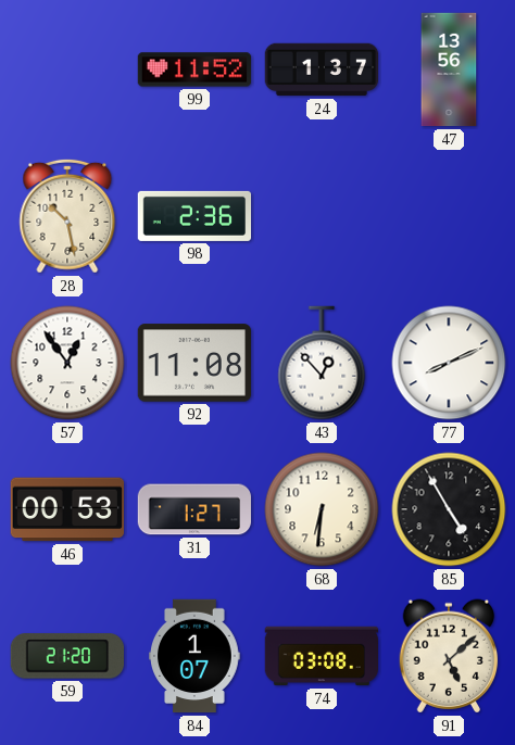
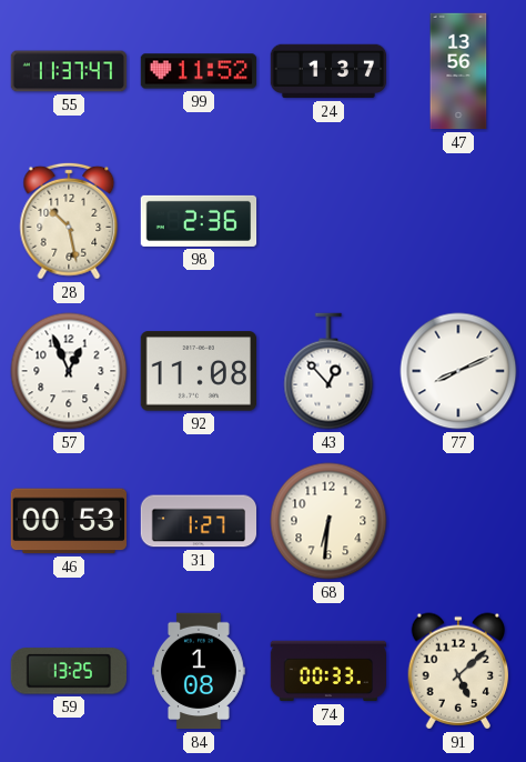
55: none -> 11:37 (69, 71)
57: 12:54 -> 12:56 (69, 371)
85: 4:55 -> none (449, 509)
59: 21:20 -> 13:25 (68, 671)
84: 1:07 -> 1:08 (199, 671)
74: 03:08 -> 00:33 (328, 671)
